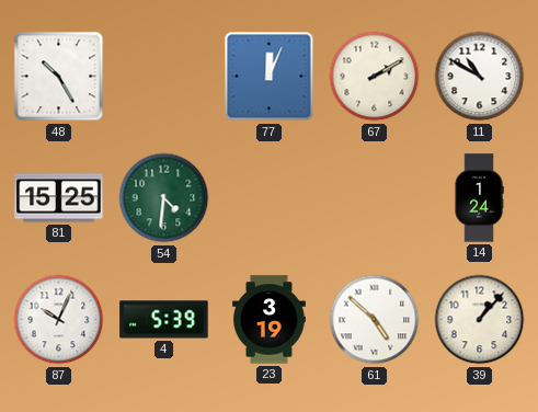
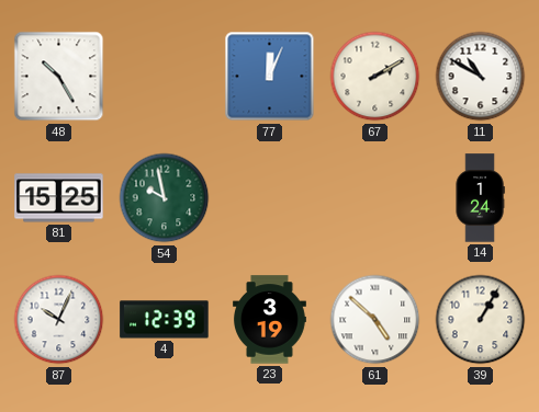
54: 4:31 -> 9:58 (165, 198)
4: 5:39 -> 12:39 (165, 320)
39: 1:07 -> 1:05 (481, 320)
